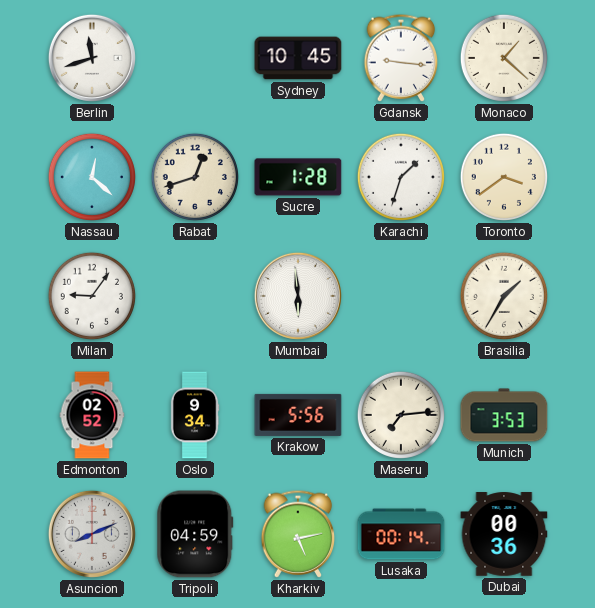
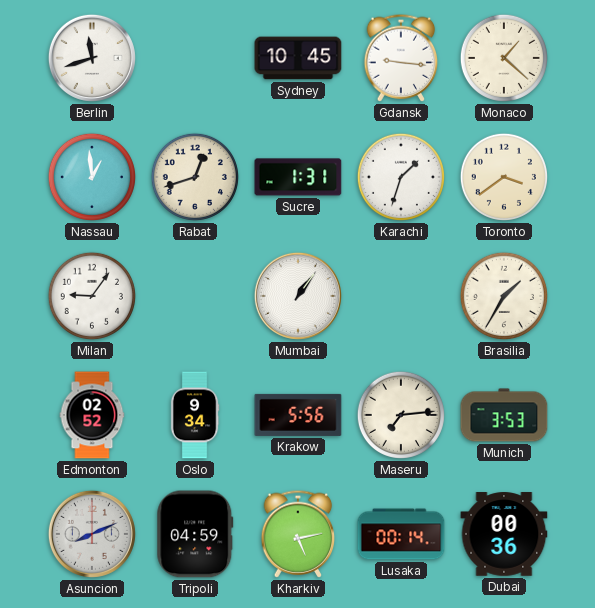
Nassau: 12:22 -> 12:59 (92, 177)
Sucre: 1:28 -> 1:31 (298, 177)
Mumbai: 5:59 -> 1:06 (298, 296)
